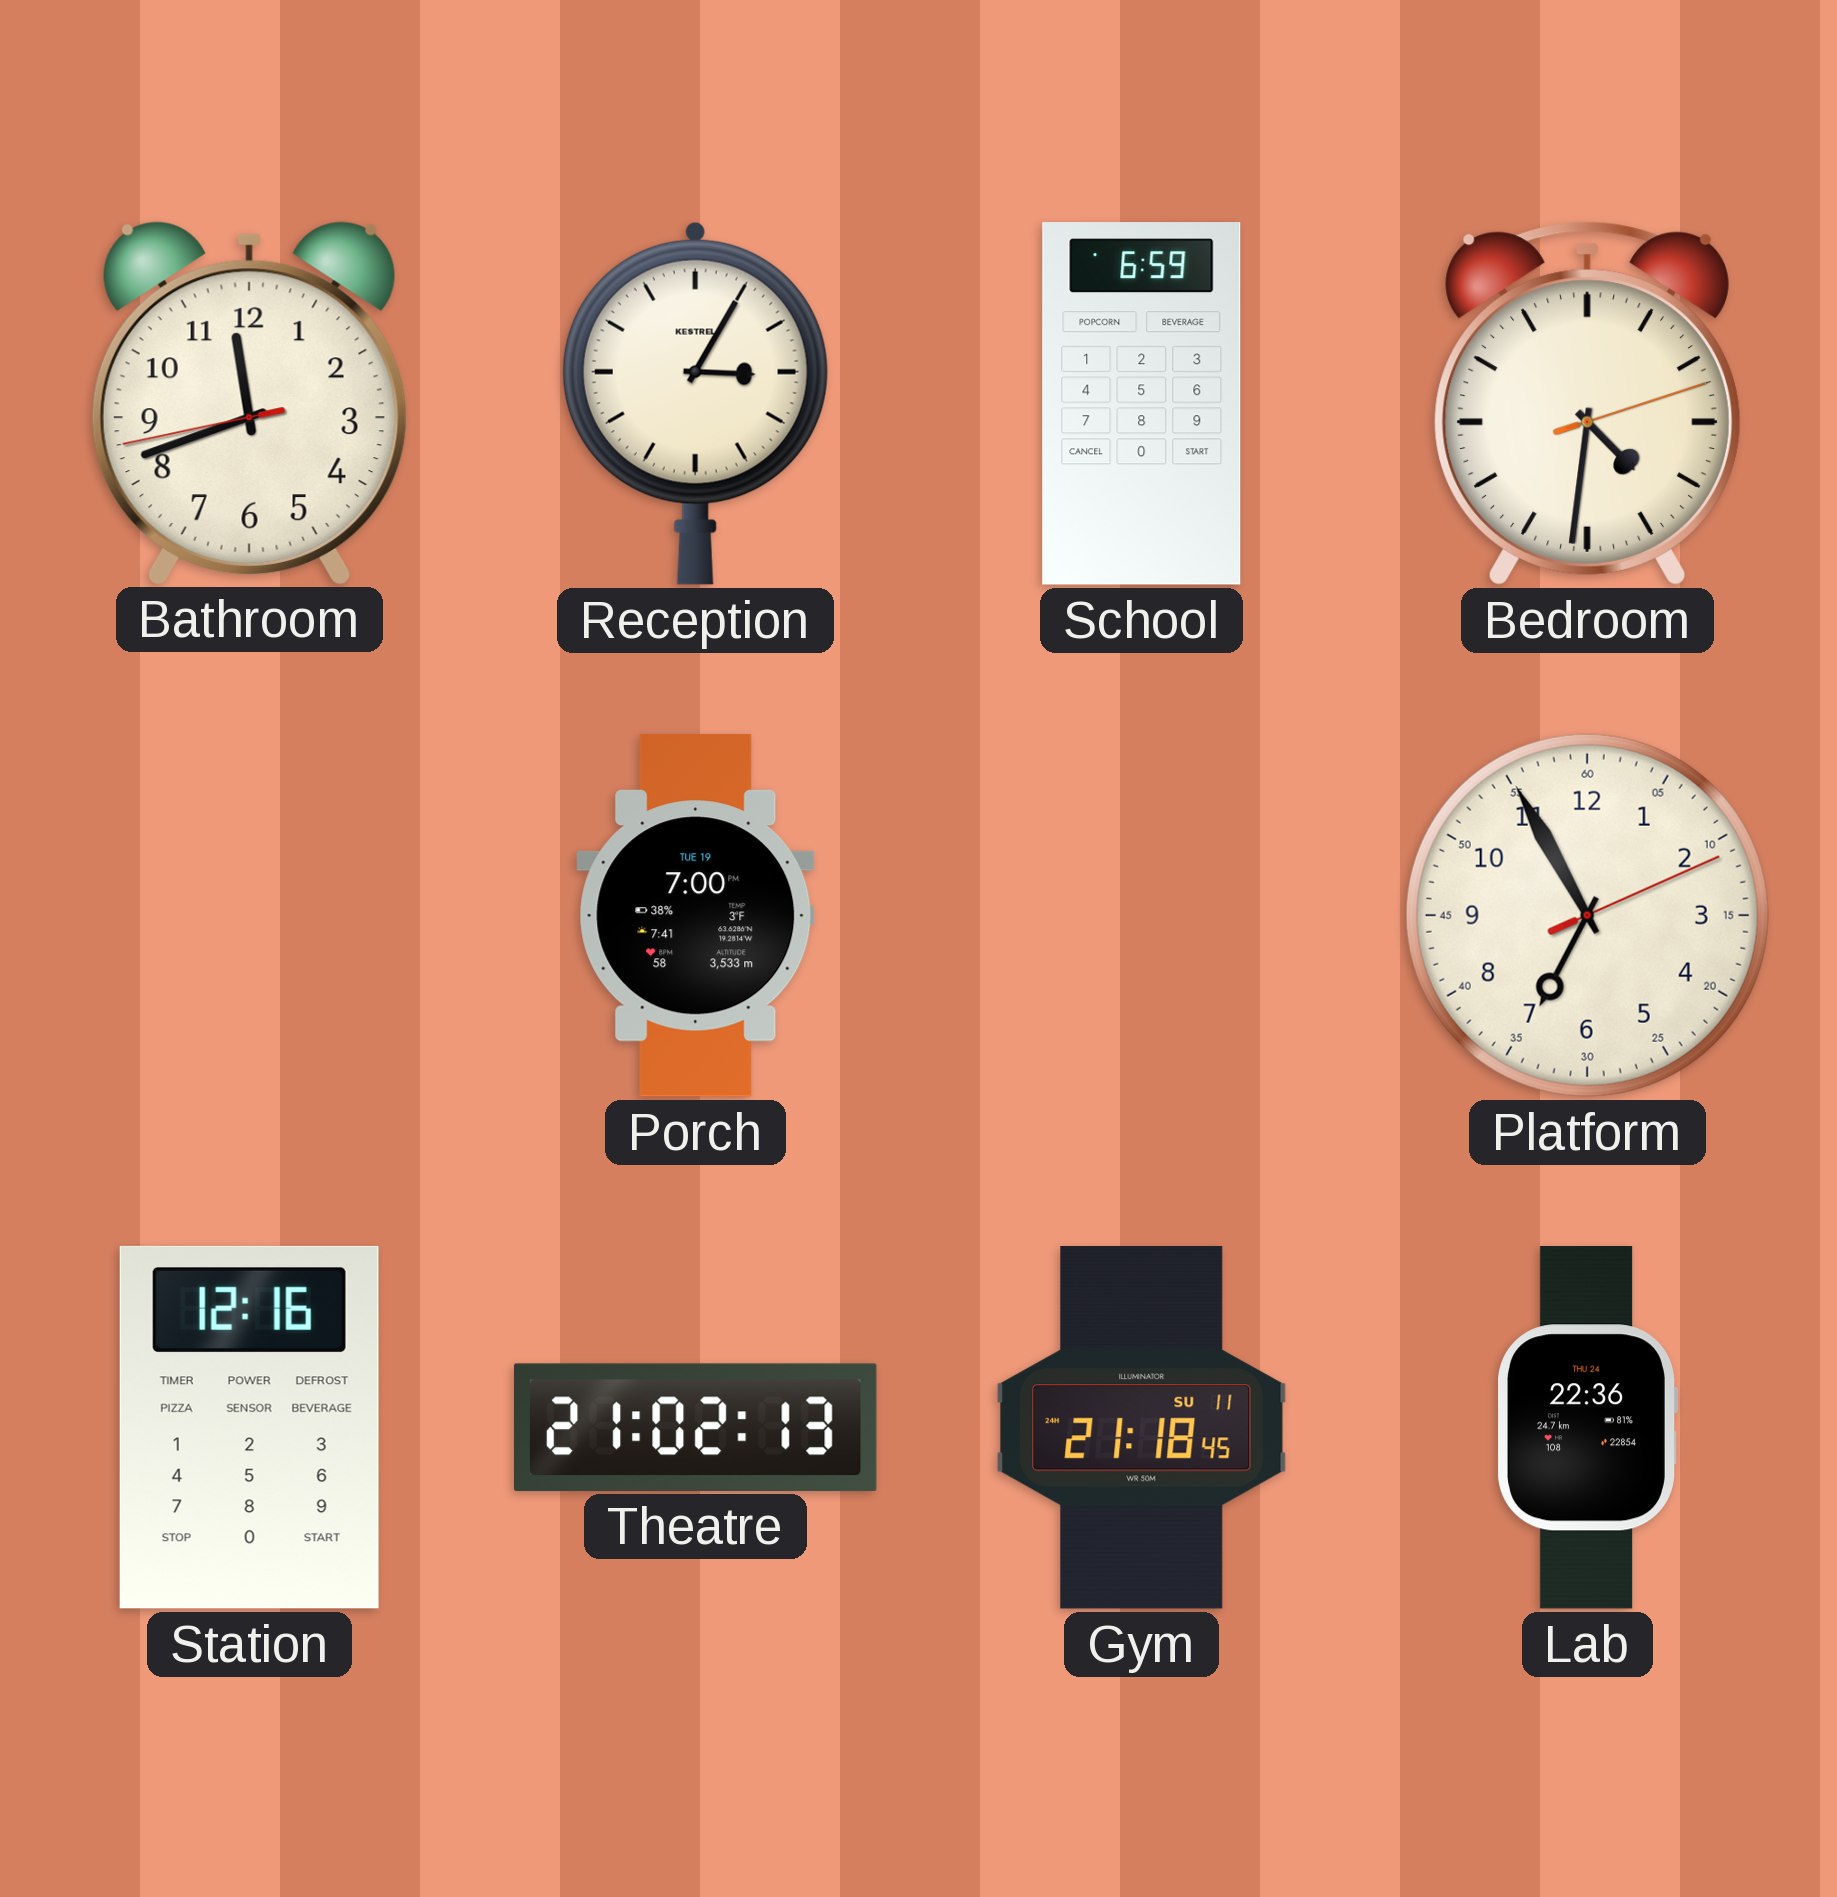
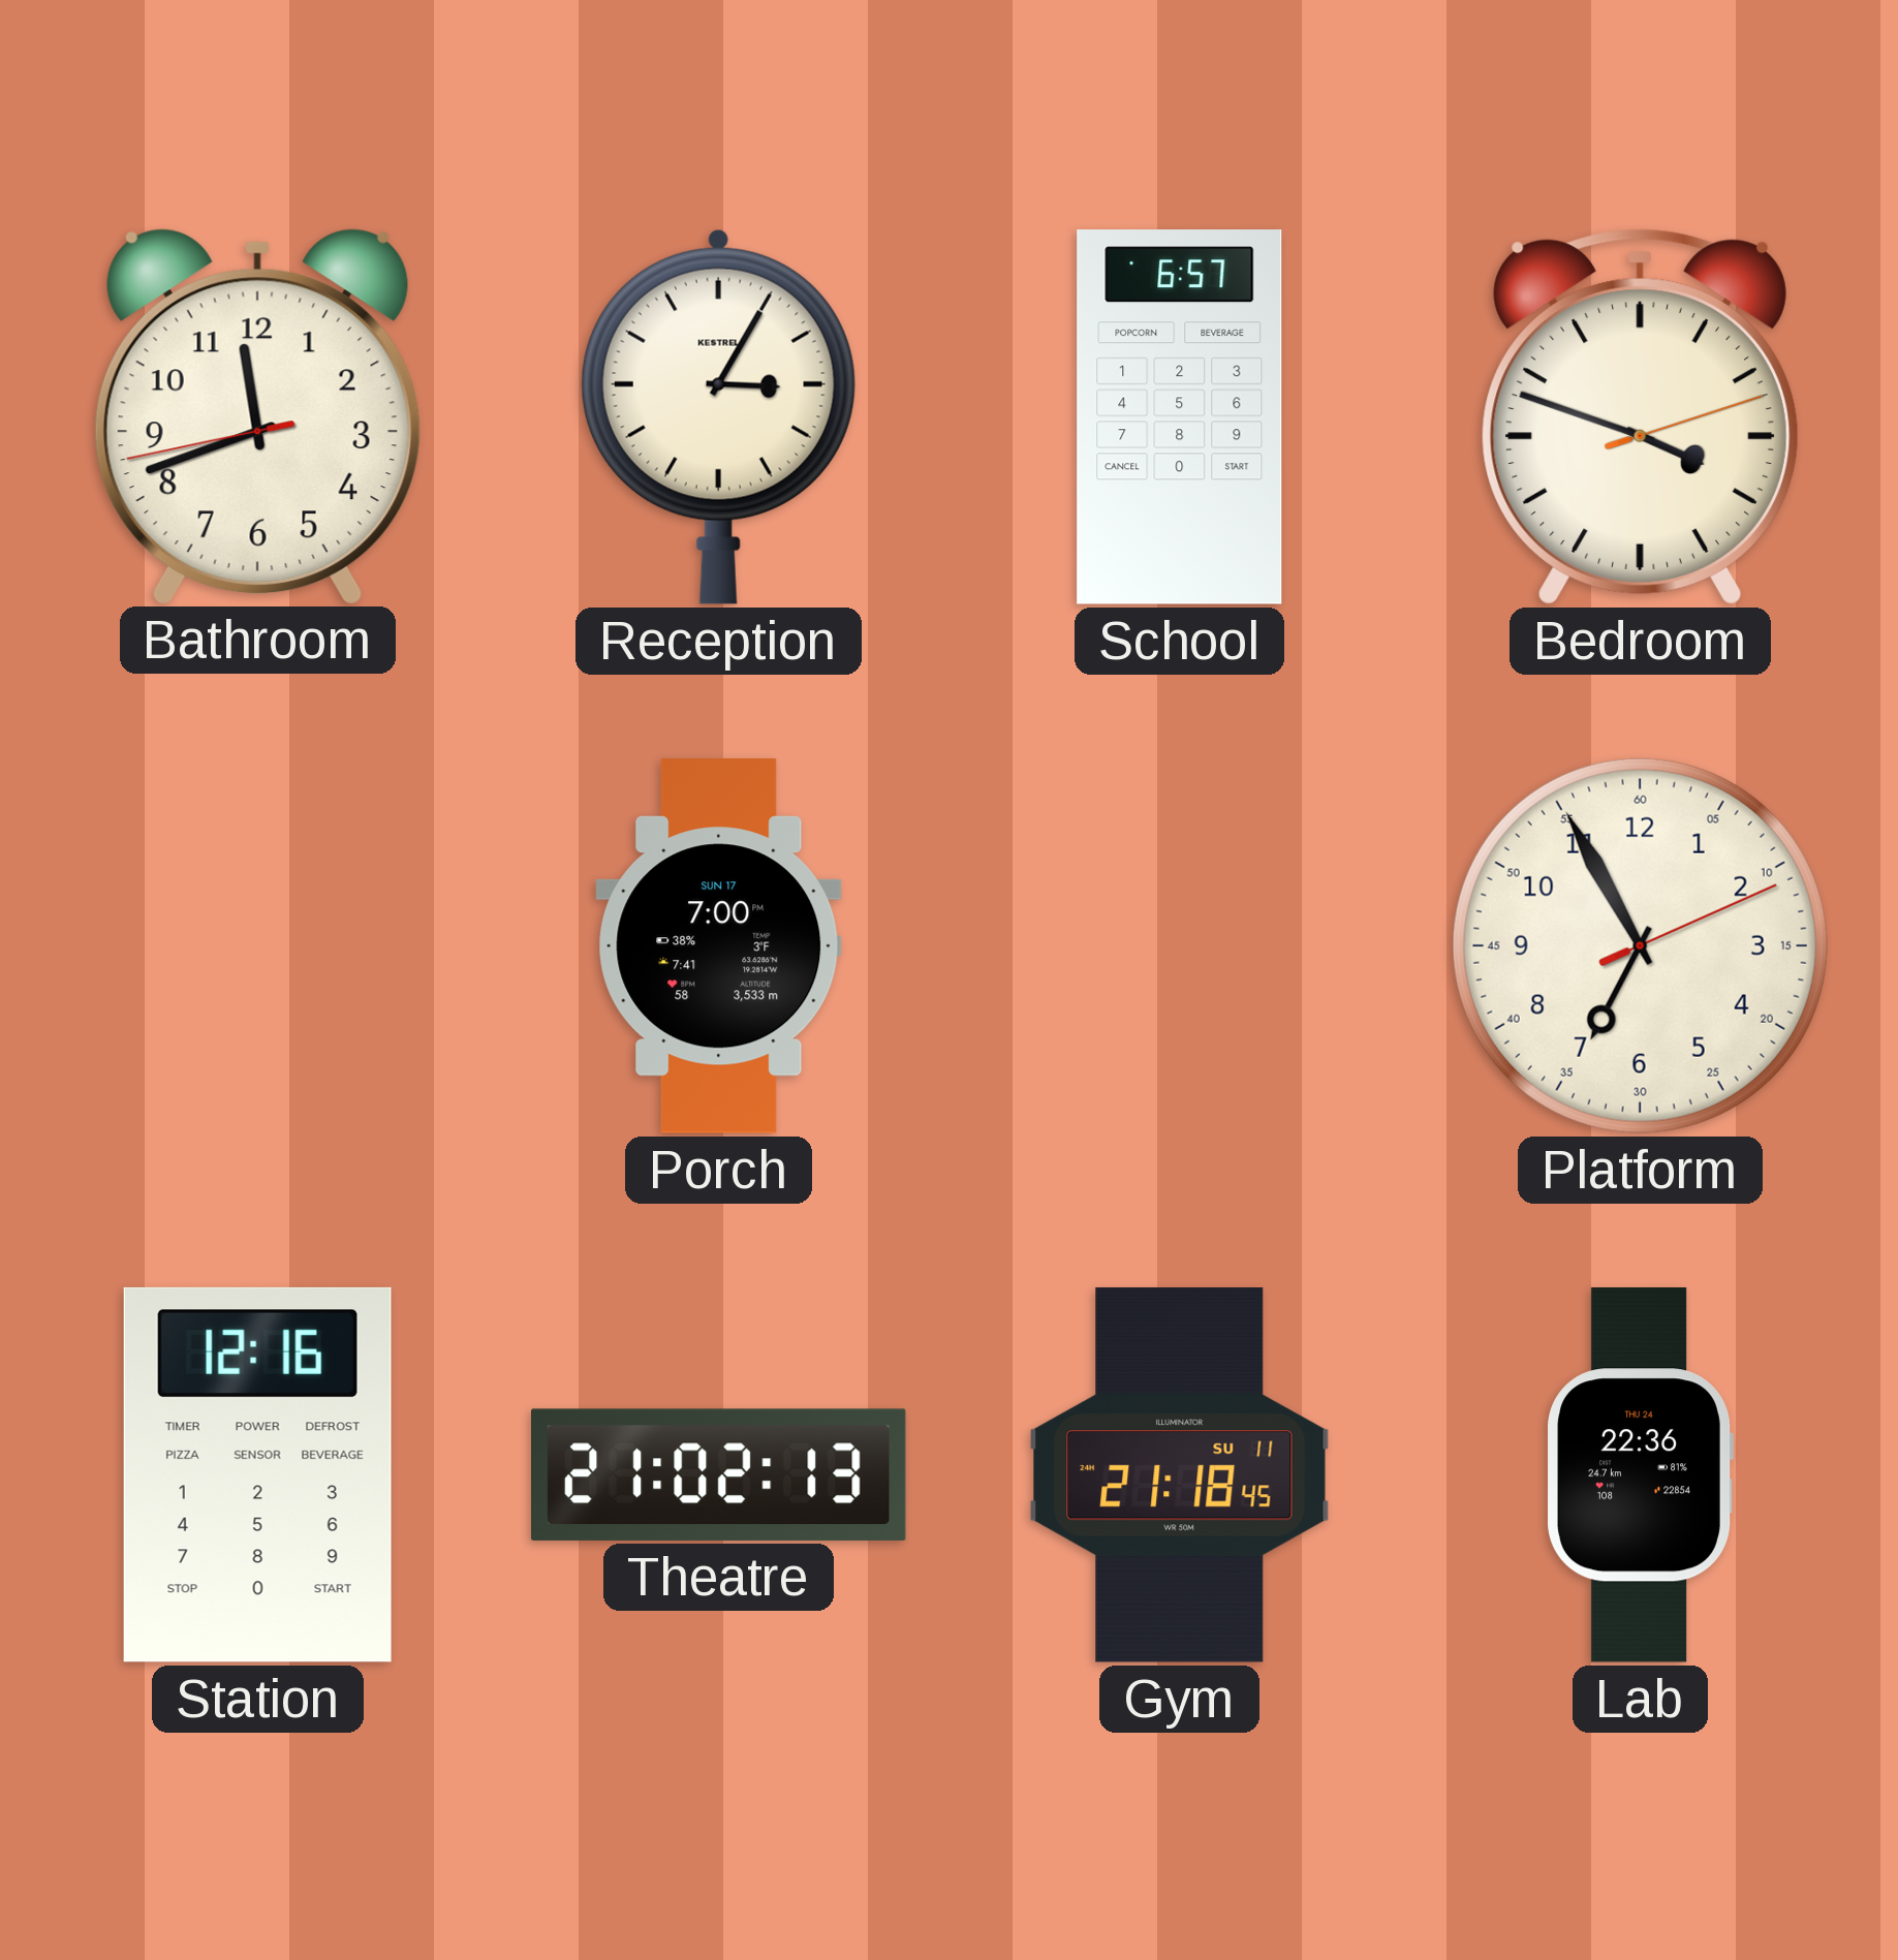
School: 6:59 -> 6:57 (1180, 417)
Bedroom: 4:31 -> 3:48 (1640, 416)
Porch date: TUE 19 -> SUN 17 (719, 946)
